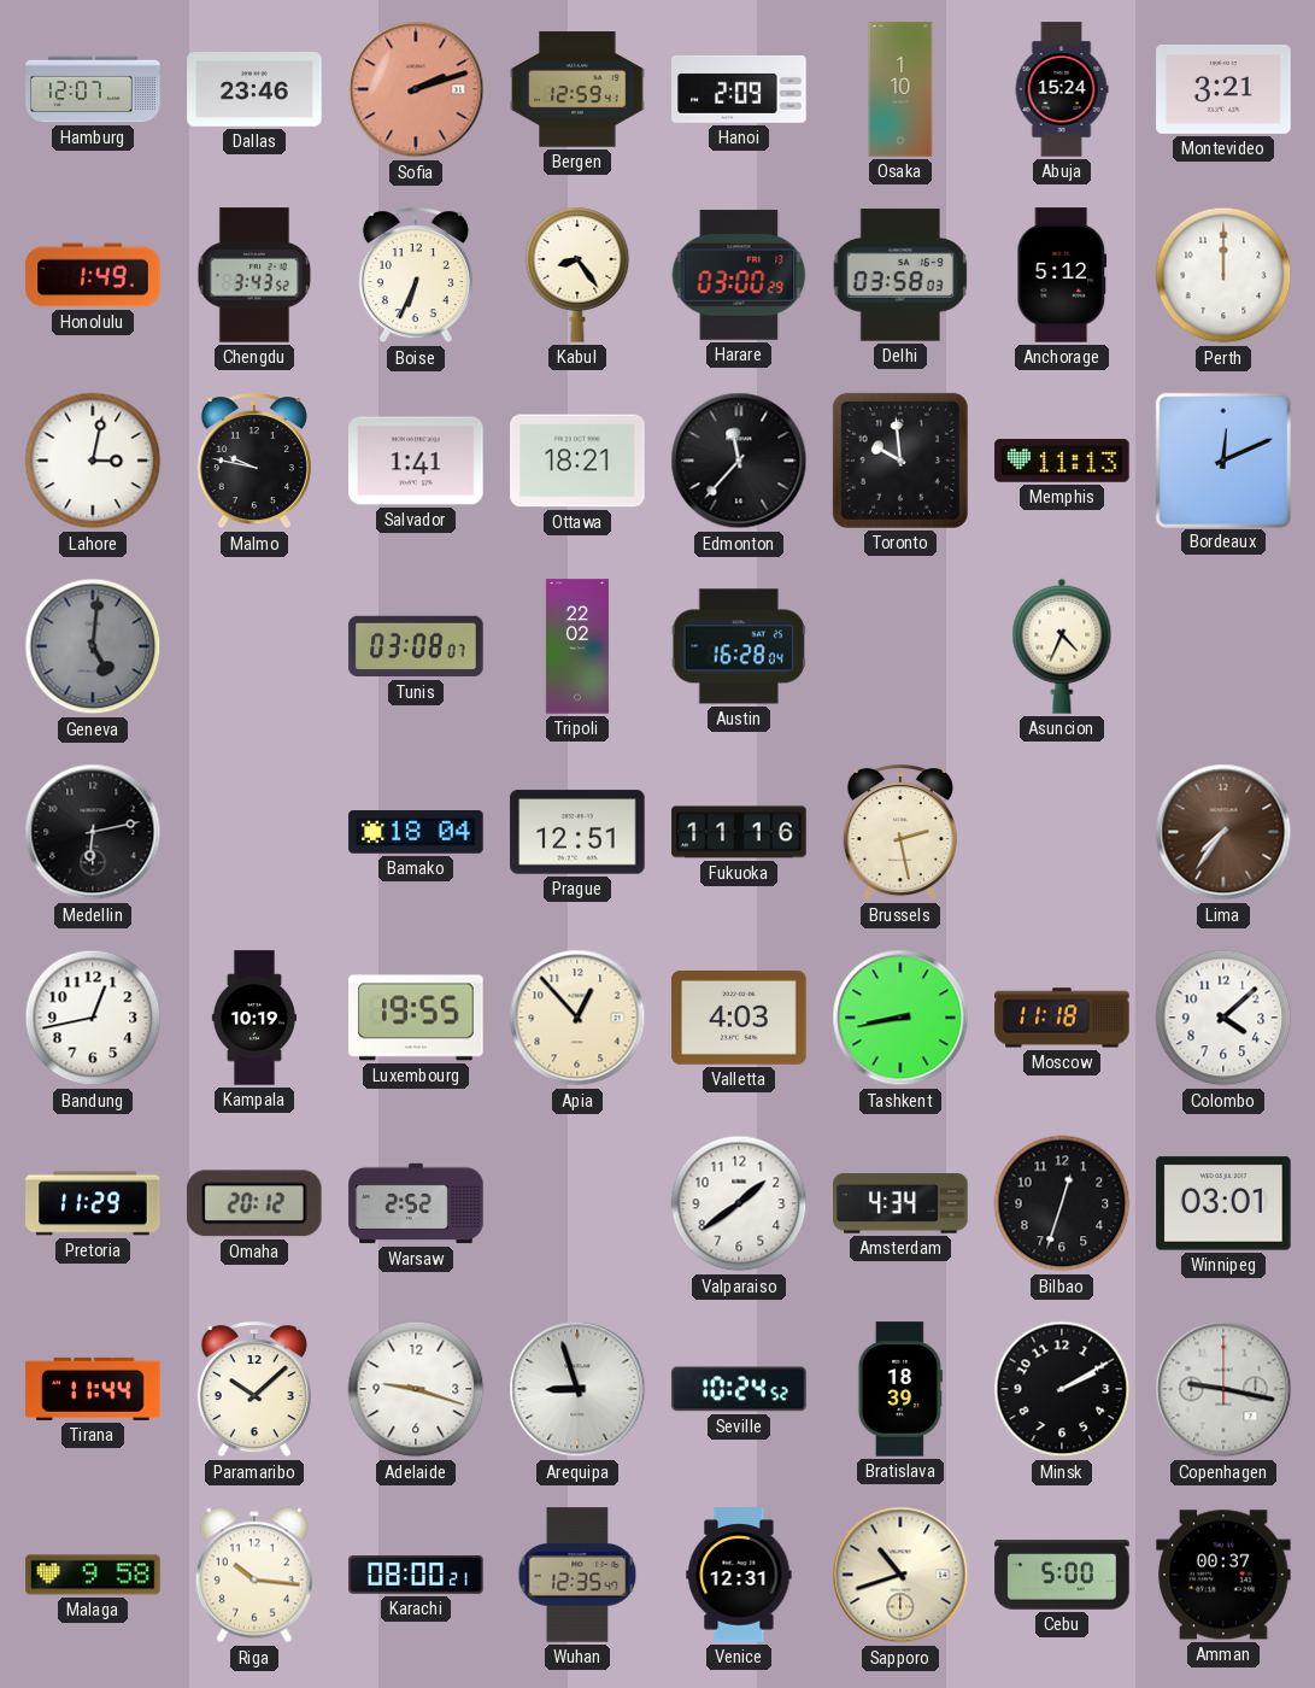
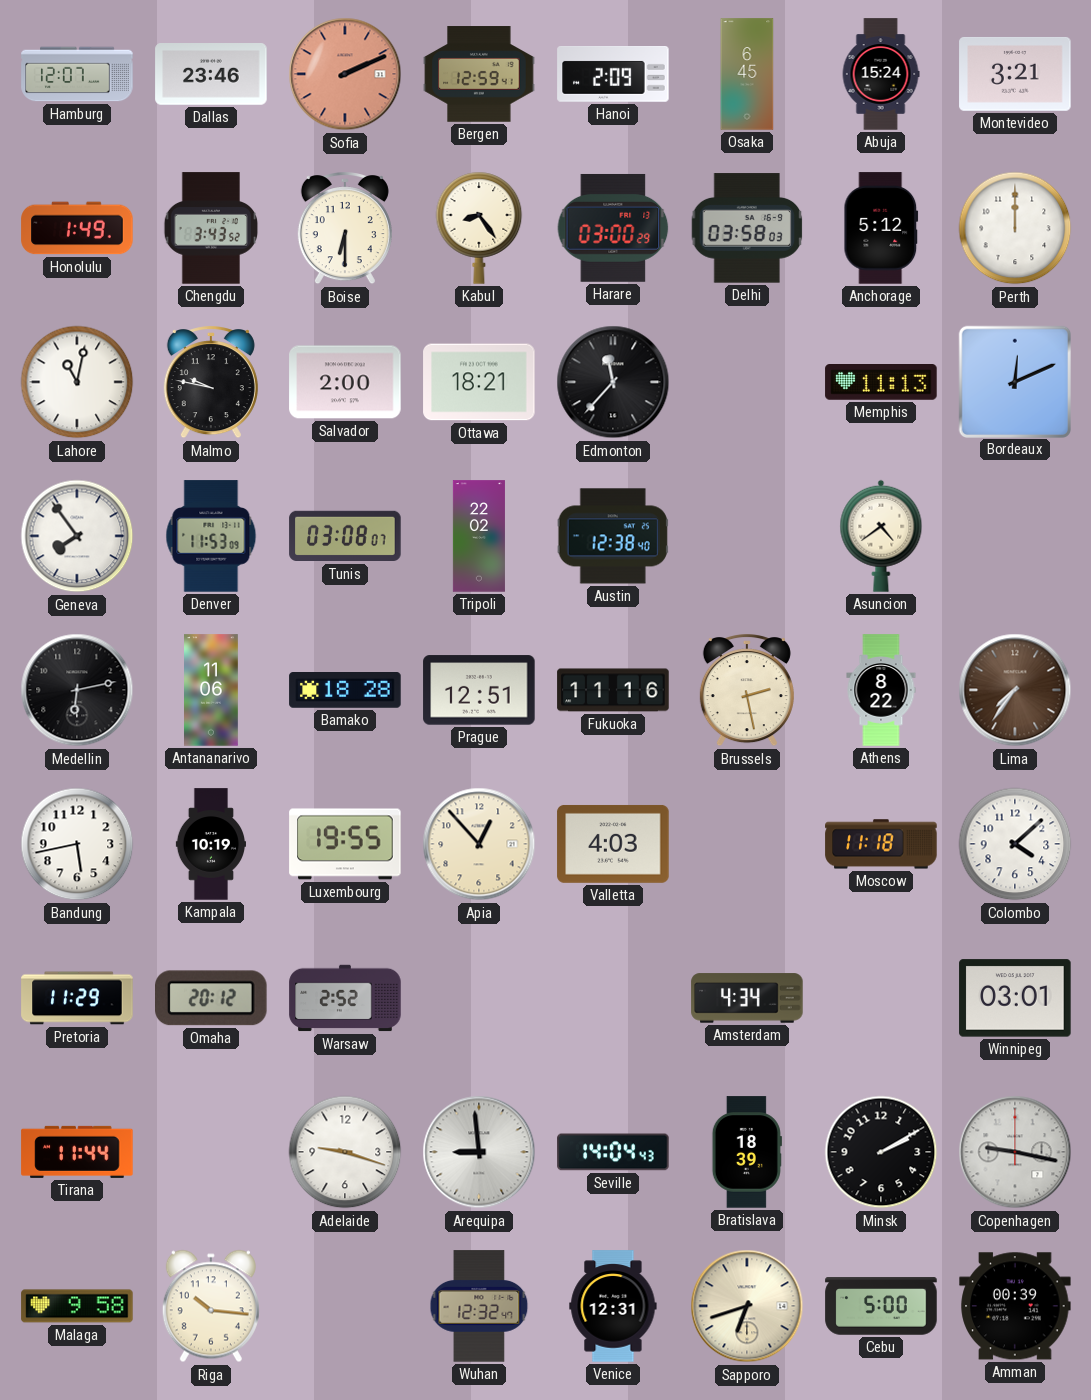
Sofia: 2:12 -> 2:11 (345, 74)
Osaka: 1:10 -> 6:45 (747, 74)
Boise: 6:34 -> 6:30 (345, 229)
Lahore: 3:02 -> 11:02 (77, 382)
Salvador: 1:41 -> 2:00 (345, 382)
Toronto: 9:59 -> none (900, 461)
Geneva: 5:01 -> 7:54 (77, 536)
Geneva dial: grey -> white (77, 536)
Denver: none -> 11:53 (211, 536)
Austin: 16:28 -> 12:38 (613, 536)
Asuncion: 4:34 -> 4:39 (881, 536)
Antananarivo: none -> 11:06 (212, 690)
Bamako: 18:04 -> 18:28 (345, 691)
Athens: none -> 8:22 (881, 690)
Bandung: 12:43 -> 5:43 (77, 844)
Tashkent: 8:43 -> none (900, 1018)
Valparaiso: 1:39 -> none (739, 1203)
Bilbao: 12:33 -> none (1062, 1203)
Paramaribo: 10:08 -> none (254, 1390)
Arequipa: 8:57 -> 8:59 (479, 1152)
Seville: 10:24 -> 14:04 (613, 1152)
Karachi: 08:00 -> none (416, 1575)
Wuhan: 12:35 -> 12:32 (479, 1306)
Sapporo: 10:42 -> 6:42 (747, 1306)
Amman: 00:37 -> 00:39 (1015, 1306)
